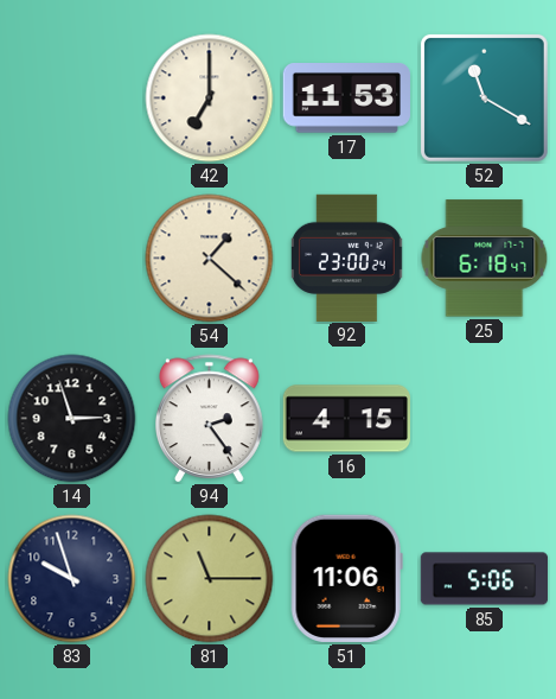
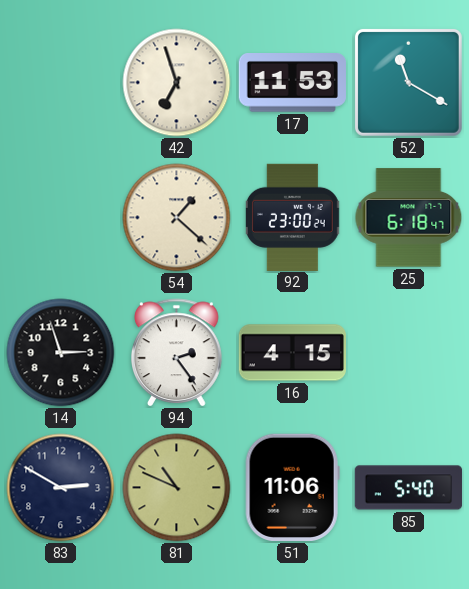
42: 7:00 -> 6:57 (177, 83)
83: 9:57 -> 2:50 (61, 488)
81: 11:15 -> 10:49 (177, 488)
85: 5:06 -> 5:40 (409, 488)
